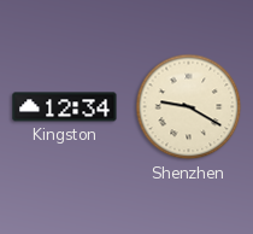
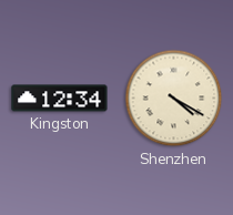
Shenzhen: 9:20 -> 4:20 (174, 99)
